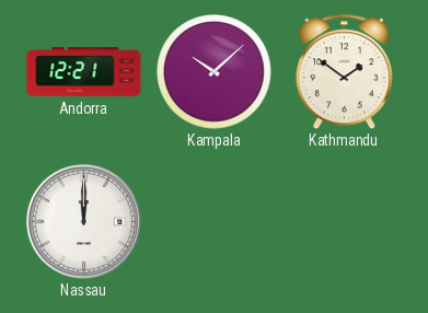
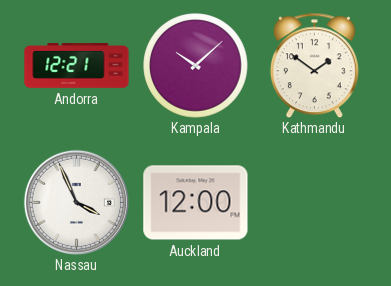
Nassau: 12:00 -> 3:56 (76, 202)
Auckland: none -> 12:00 (196, 203)
